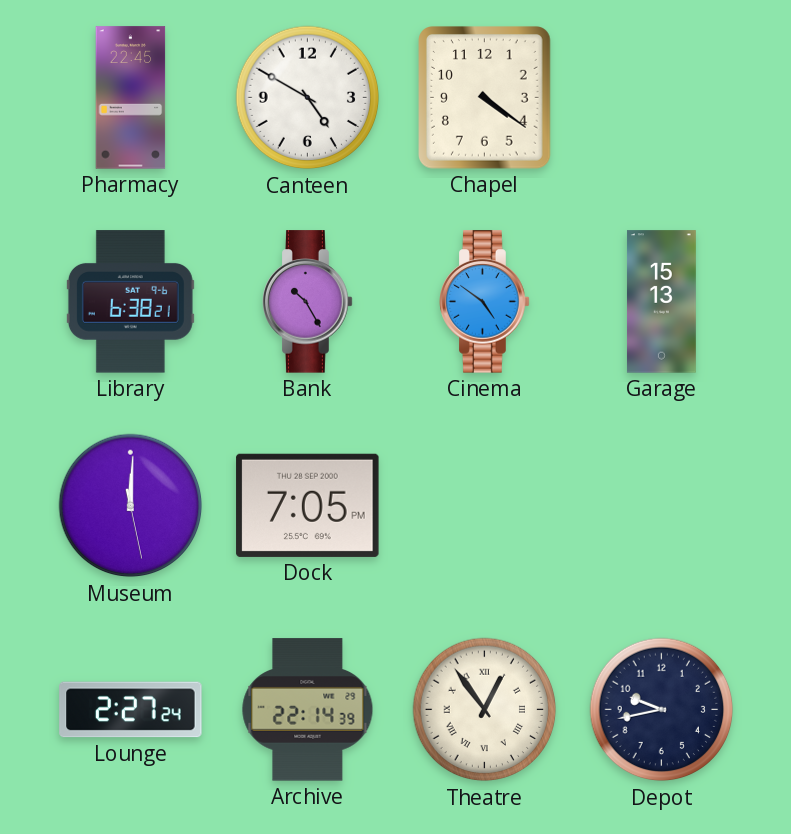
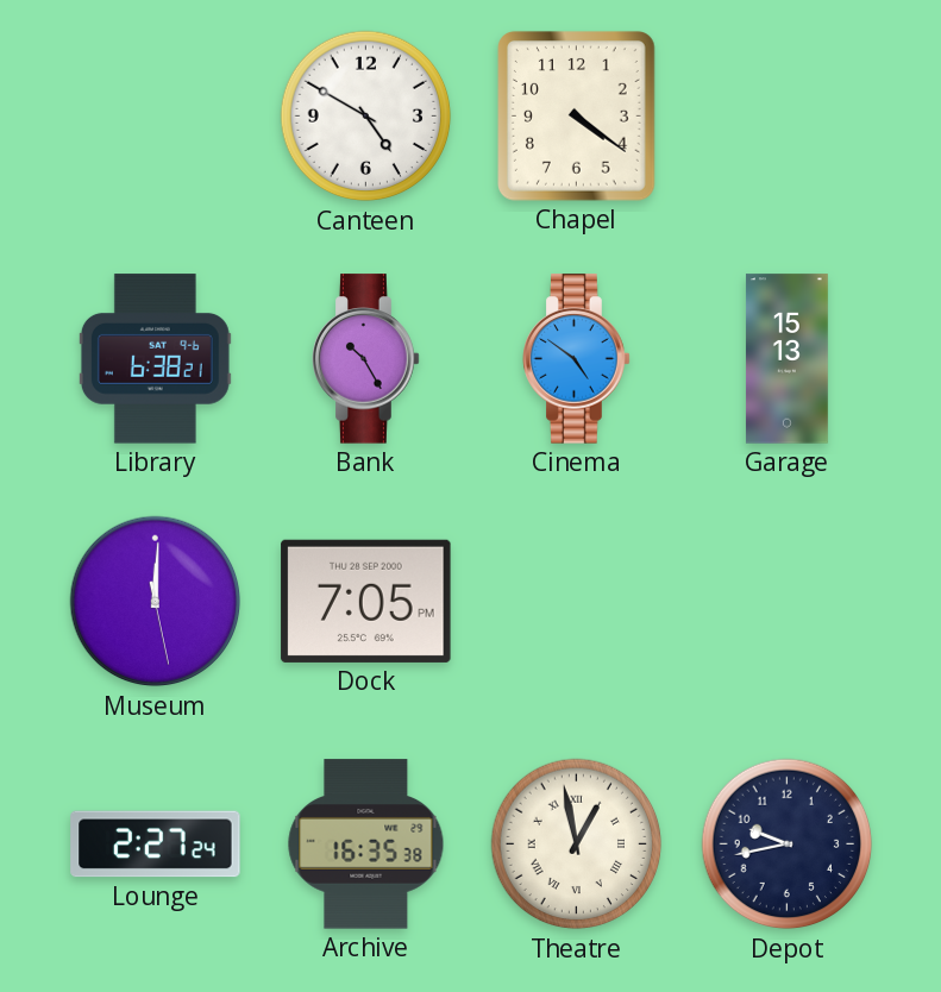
Pharmacy: 22:45 -> none (131, 98)
Archive: 22:14 -> 16:35 (366, 845)
Theatre: 12:54 -> 12:58 (577, 845)
